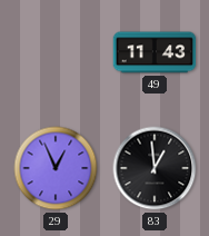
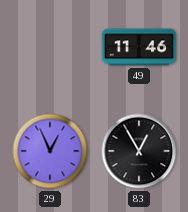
49: 11:43 -> 11:46 (139, 47)
83: 12:59 -> 12:55 (139, 151)
